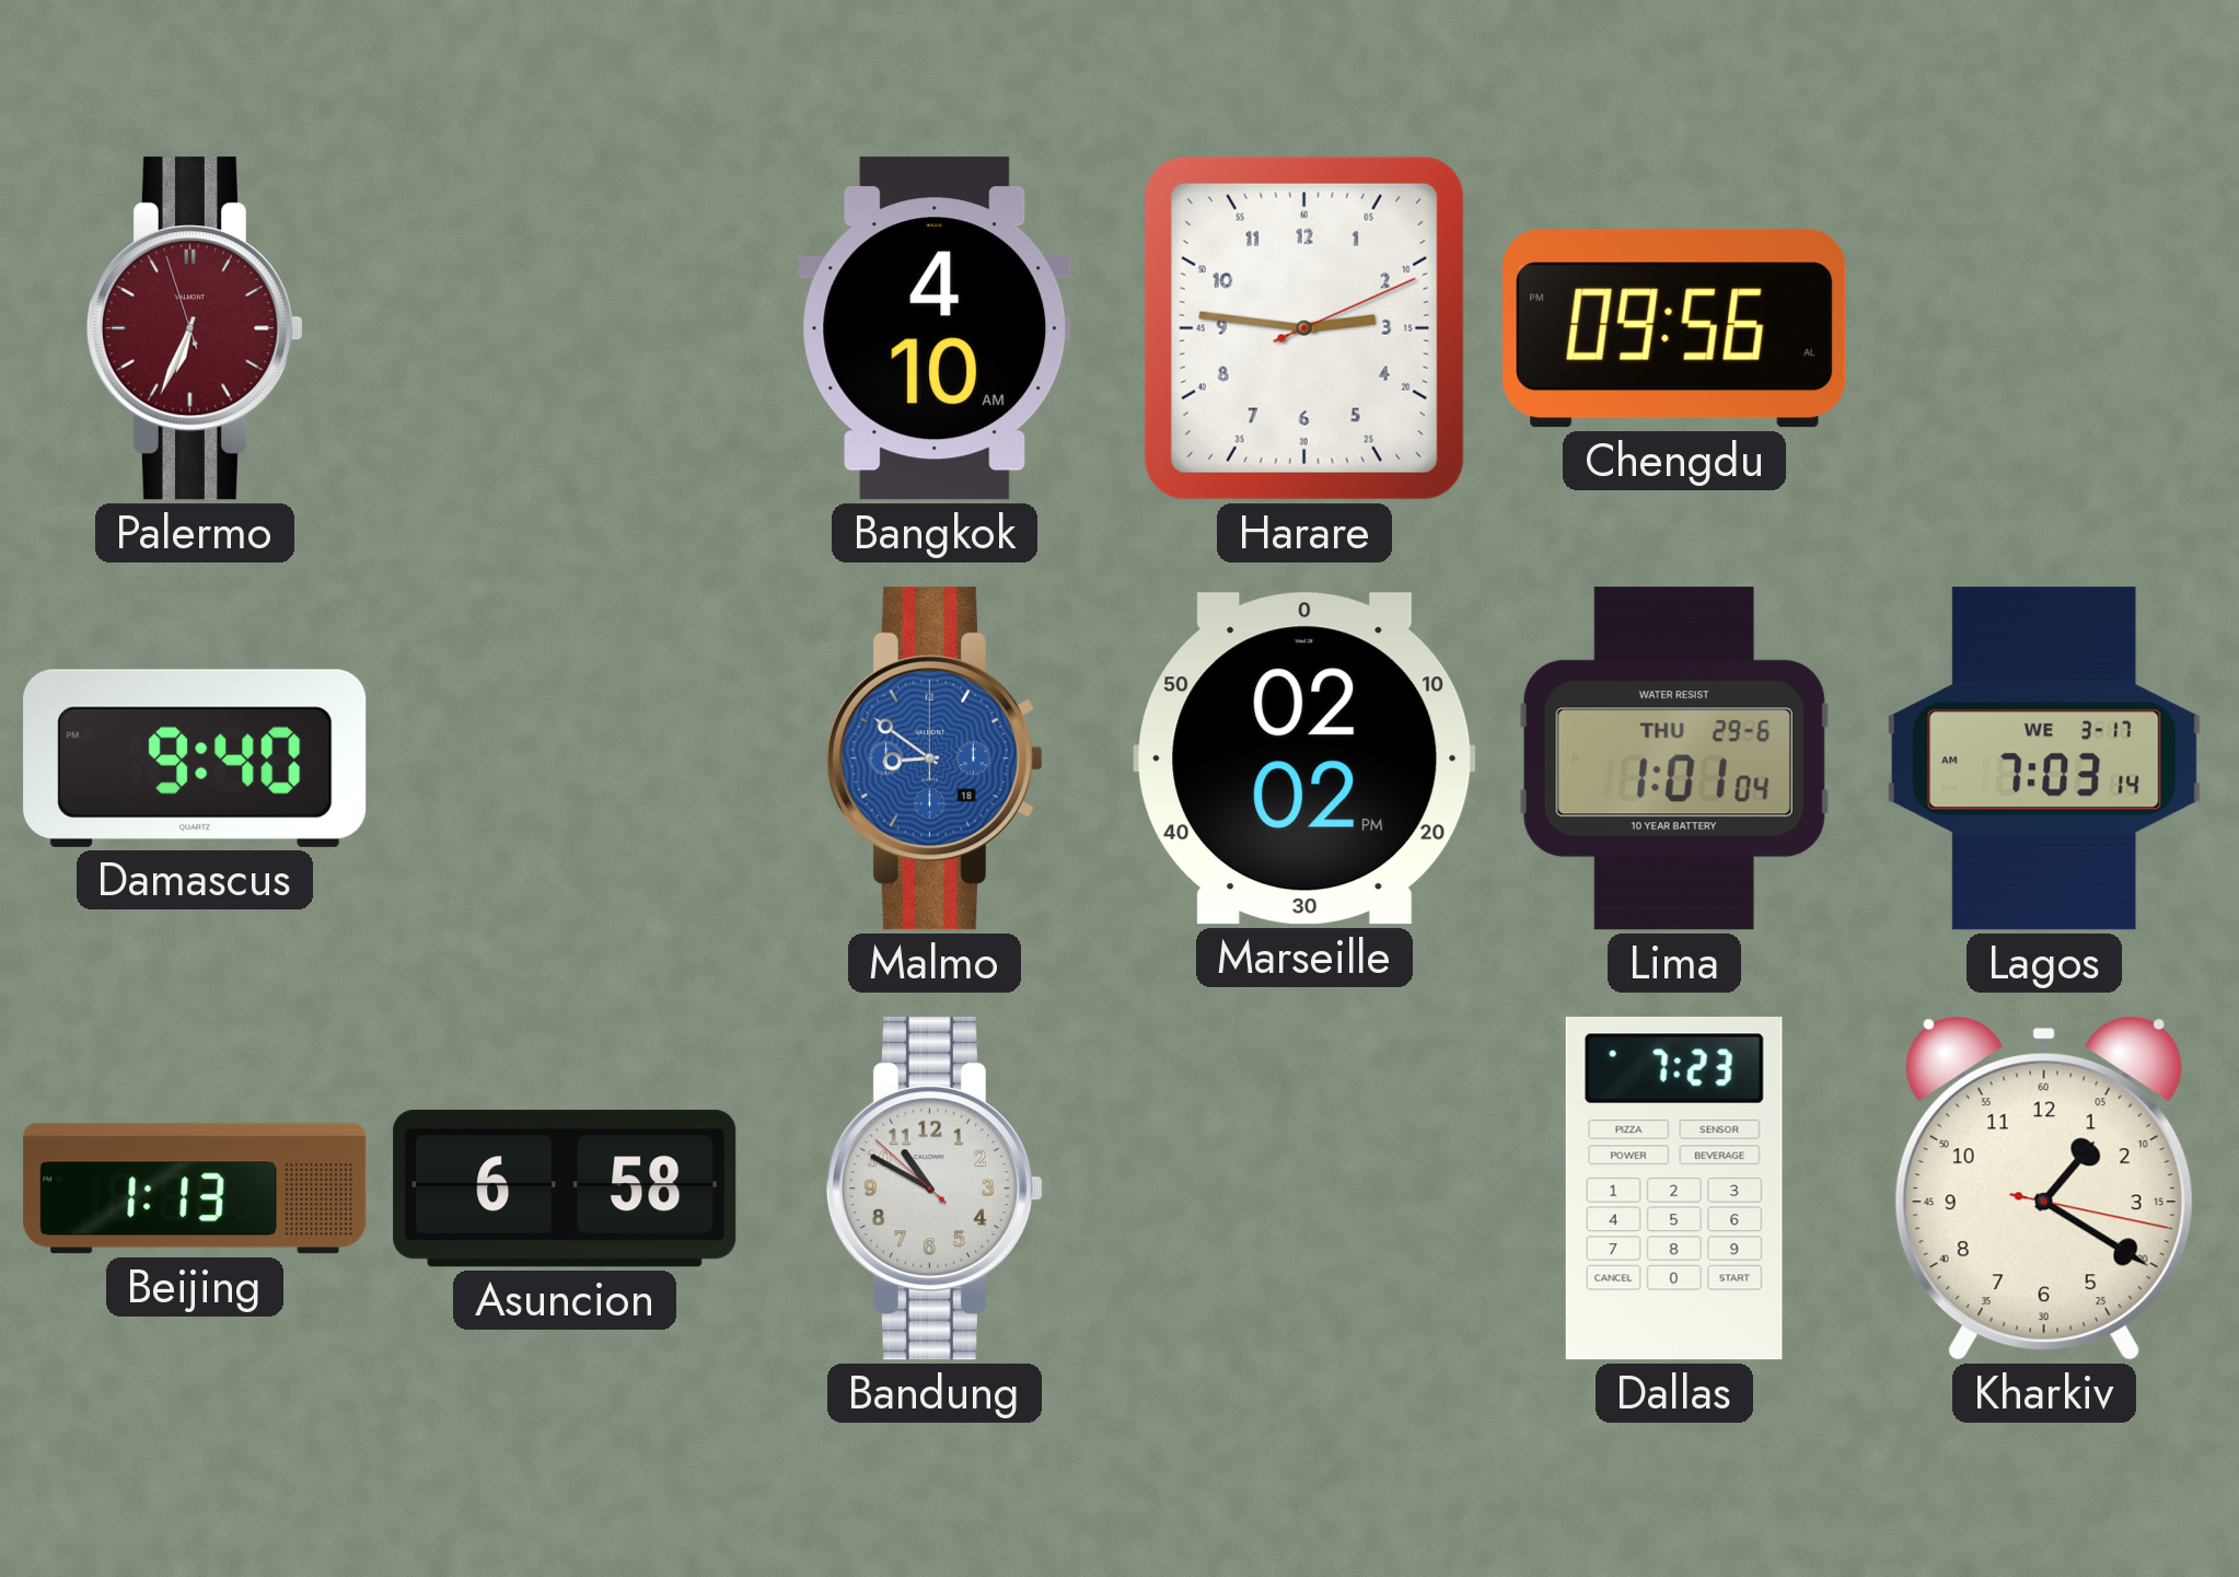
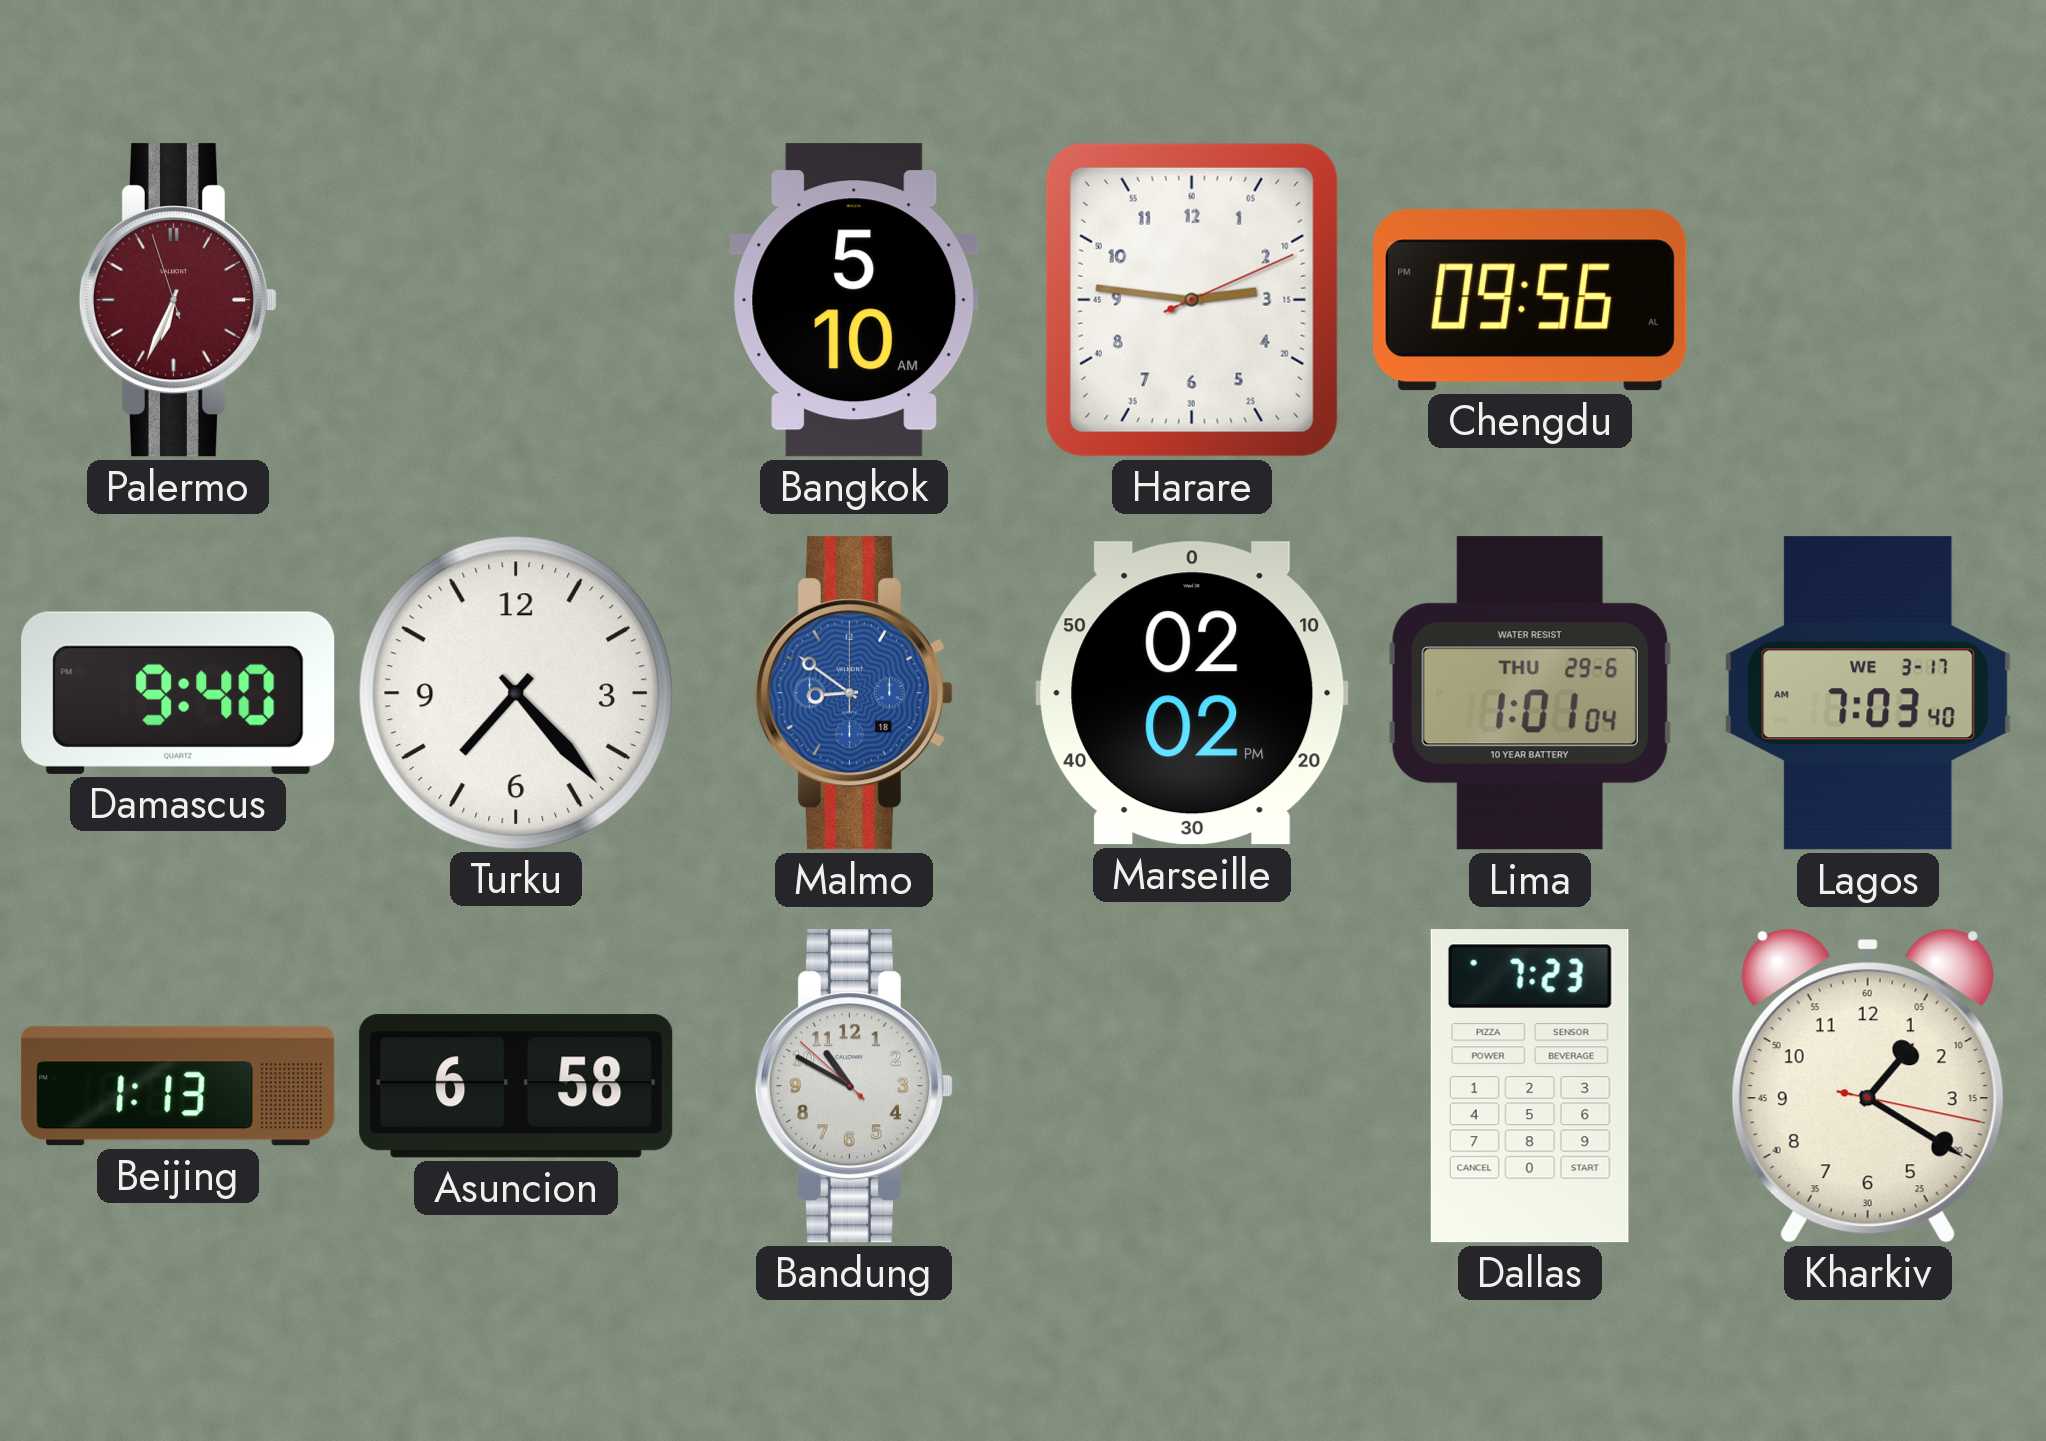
Bangkok: 4:10 -> 5:10 (854, 300)
Turku: none -> 7:23 (515, 692)
Lagos: 7:03:14 AM -> 7:03:40 AM (1868, 693)
